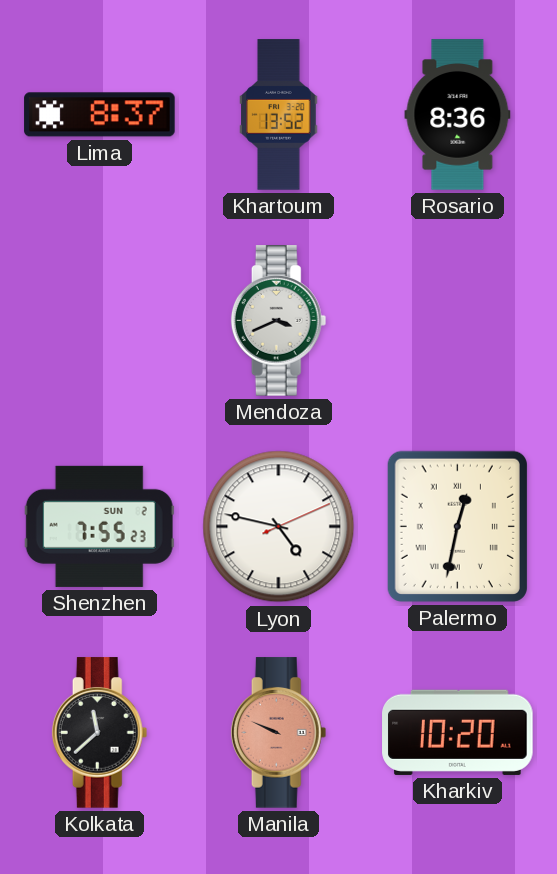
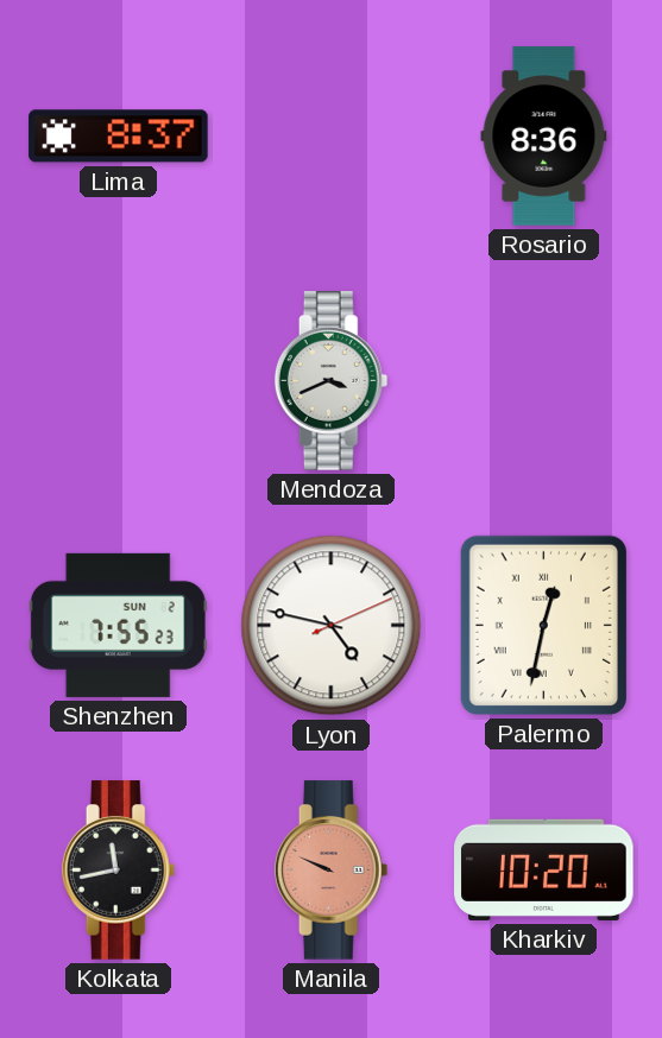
Khartoum: 13:52 -> none (279, 115)
Kolkata: 11:38 -> 11:43 (119, 871)
